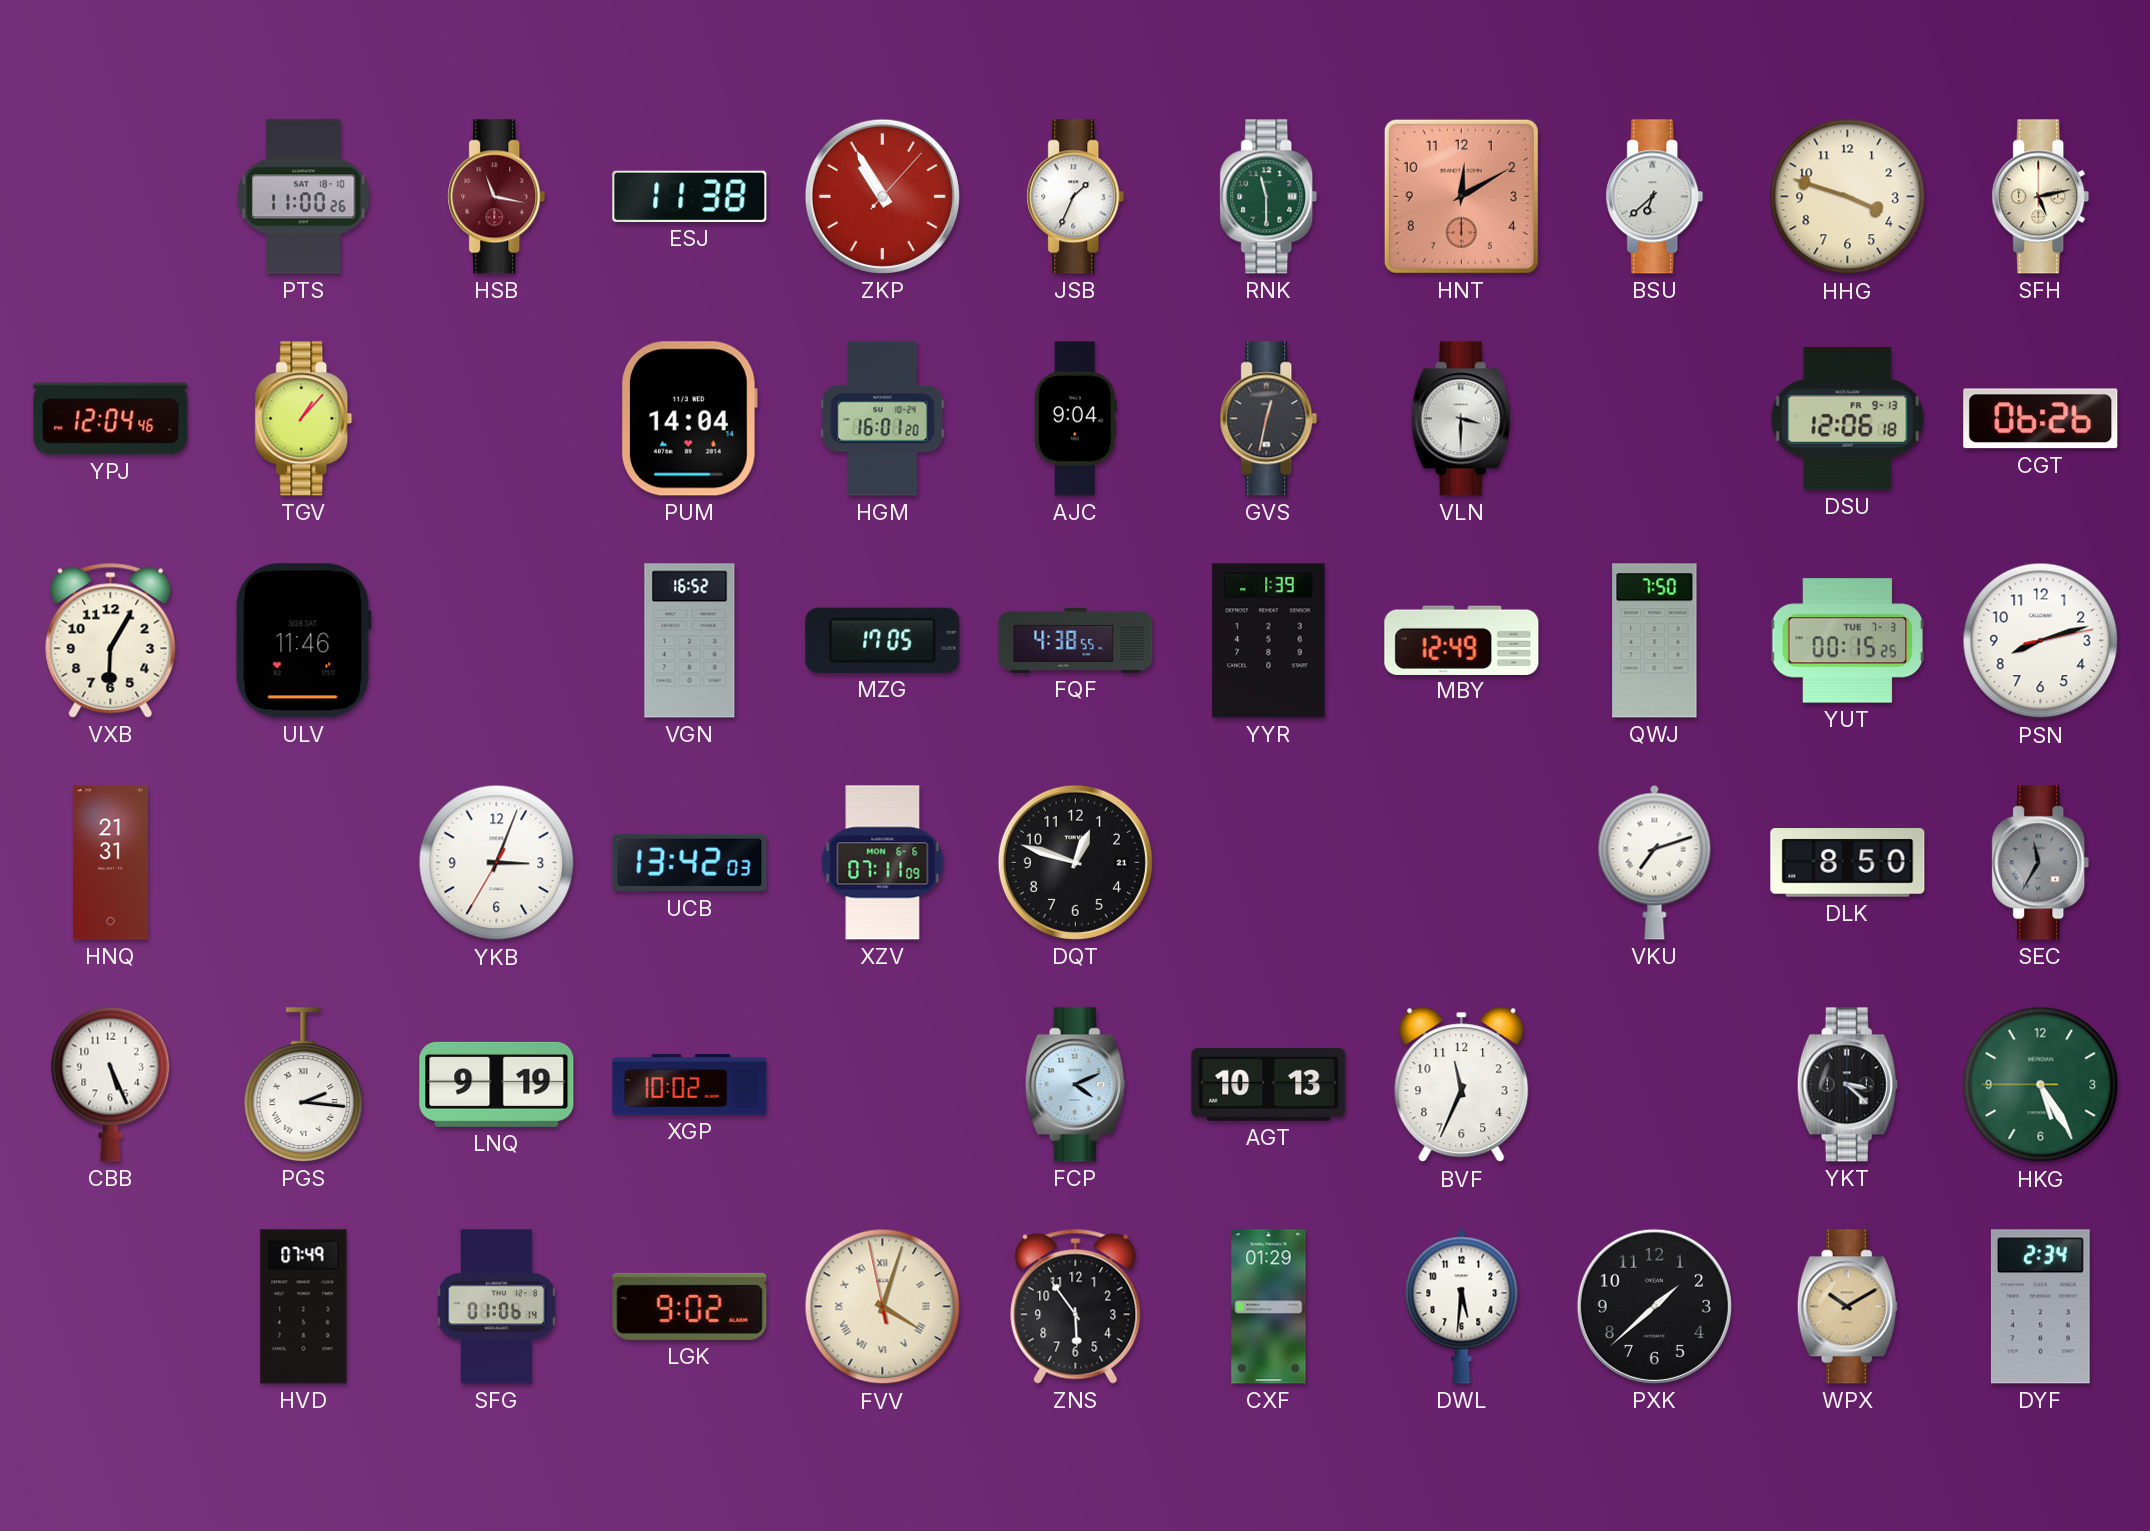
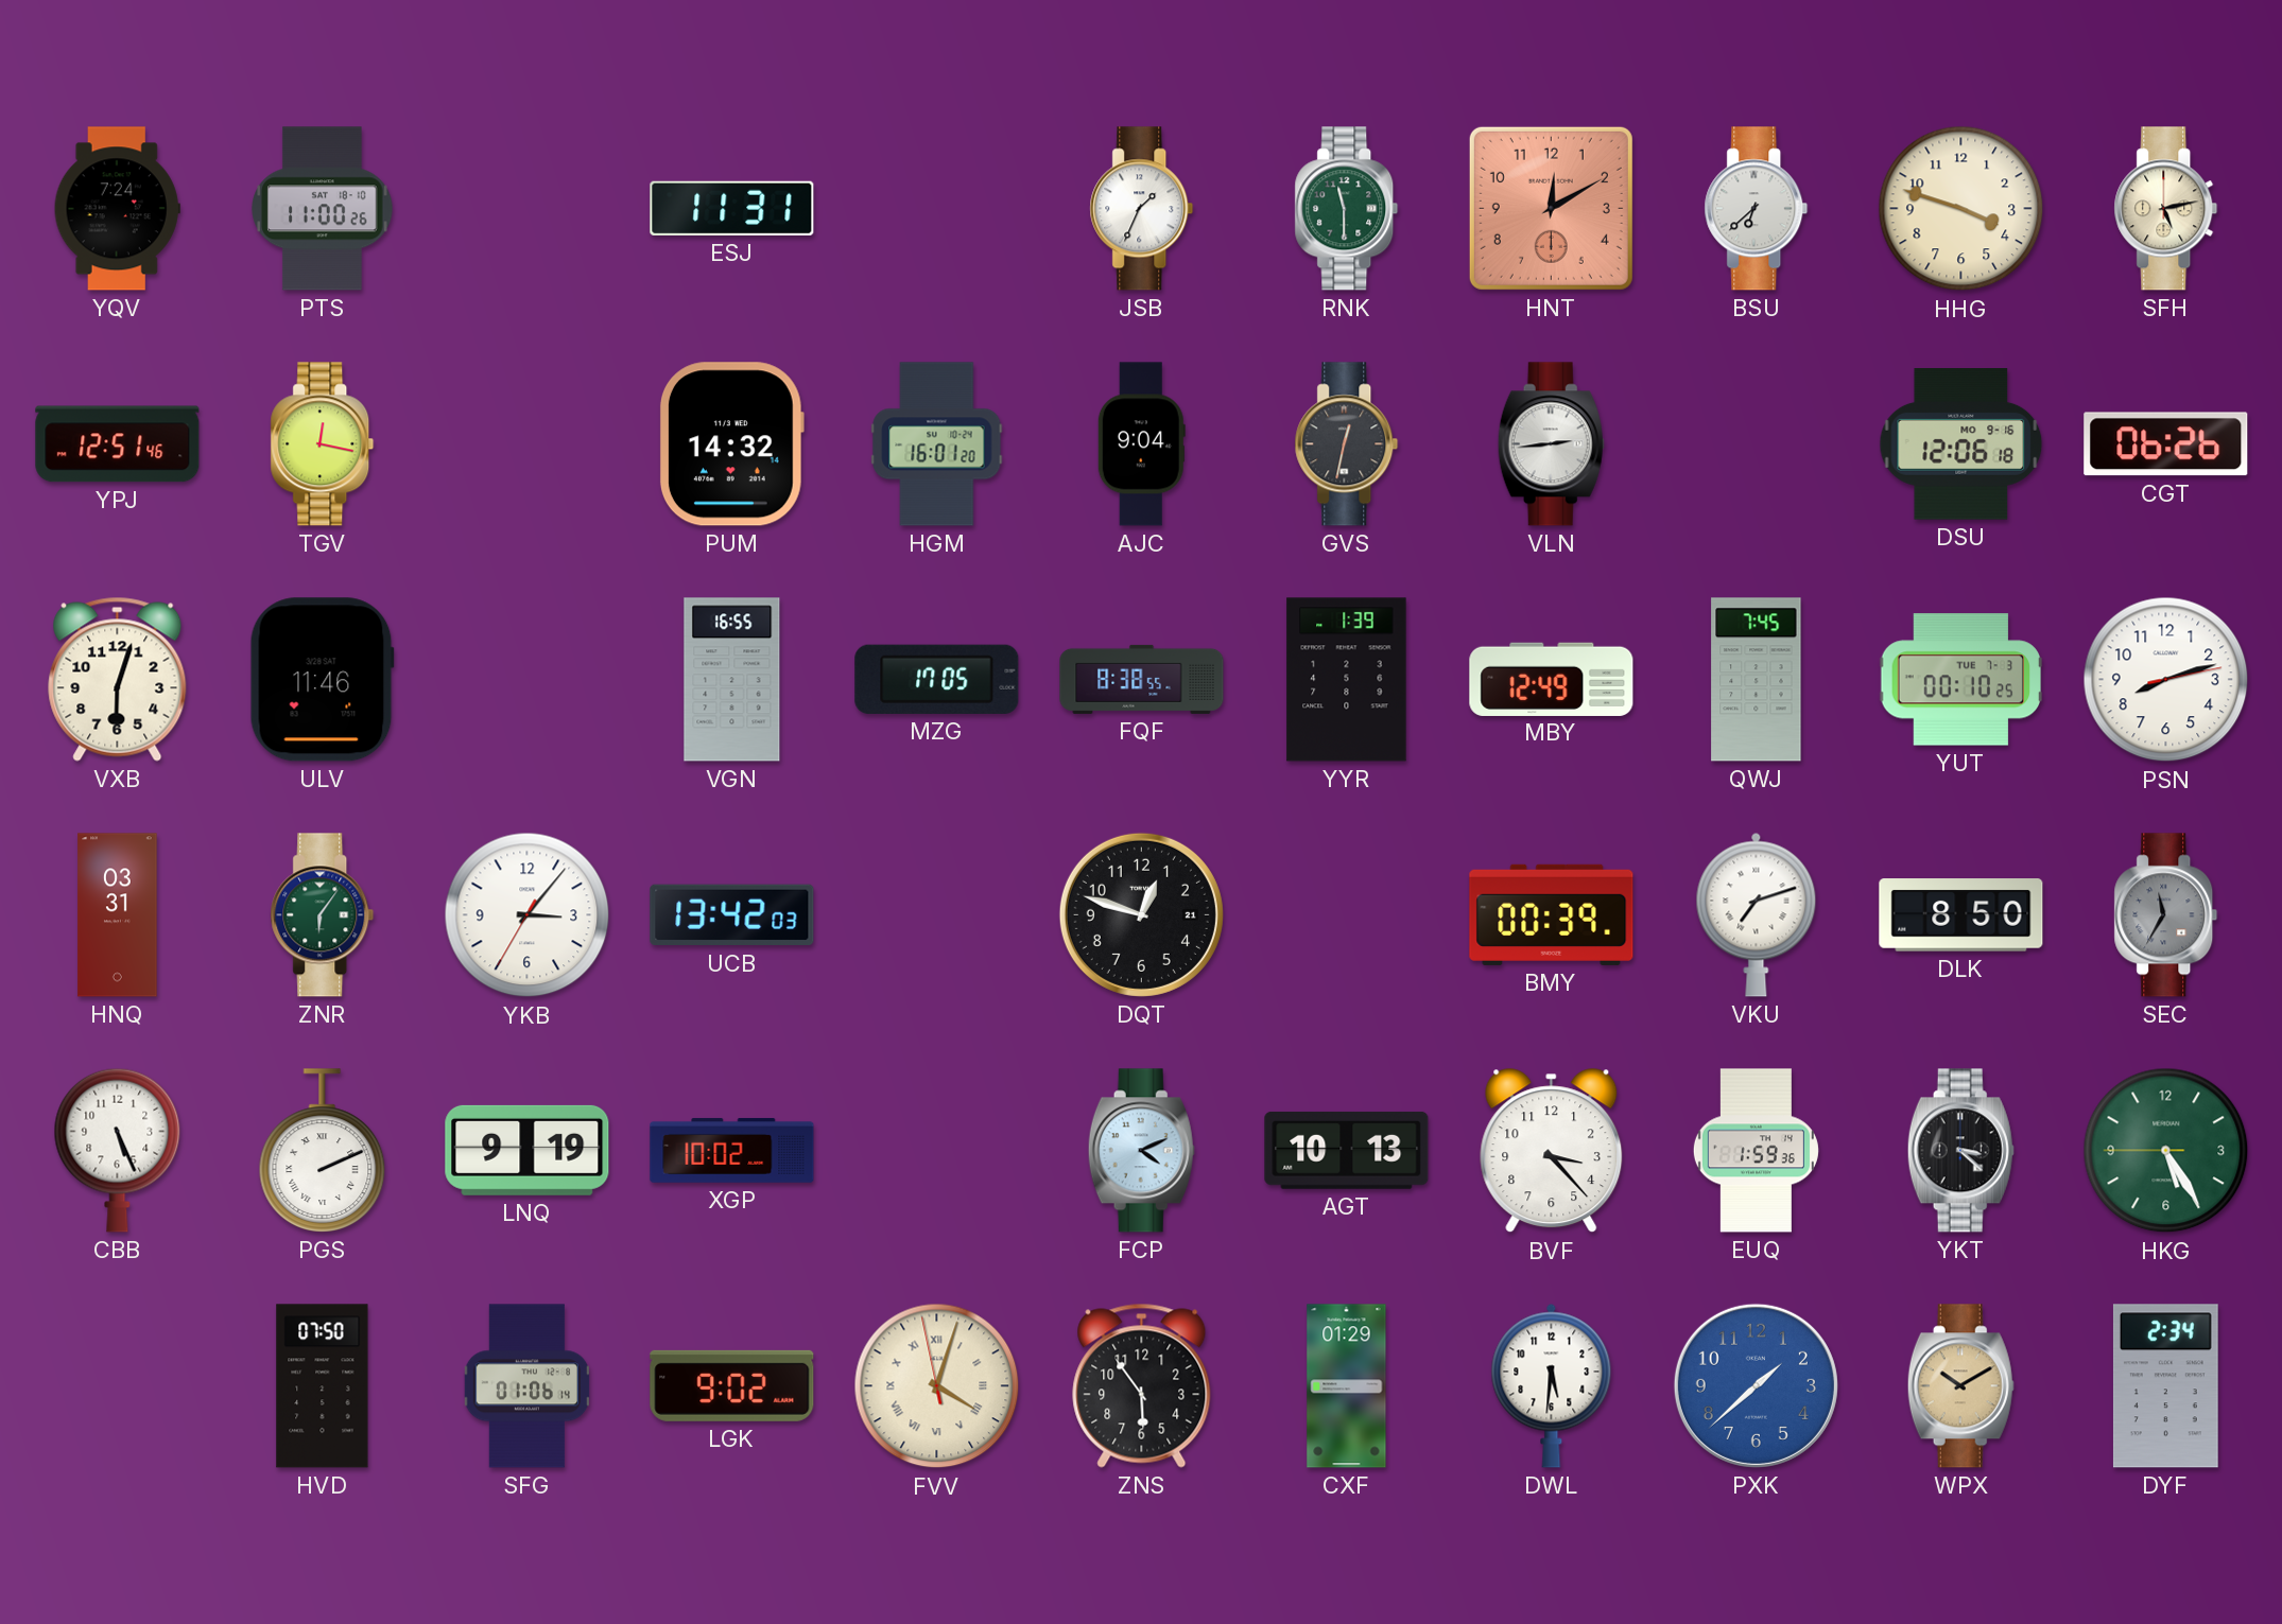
YQV: none -> 7:24 (117, 209)
HSB: 11:17 -> none (497, 197)
ESJ: 11:38 -> 11:31 (732, 208)
ZKP: 10:55 -> none (882, 196)
YPJ: 12:04 -> 12:51 (118, 444)
TGV: 1:07 -> 12:17 (323, 444)
PUM: 14:04 -> 14:32 (731, 444)
VLN: 3:30 -> 2:44 (1551, 444)
DSU date: FR 9-13 -> MO 9-16 (1961, 444)
VXB: 6:05 -> 6:03 (118, 679)
VGN: 16:52 -> 16:55 (732, 680)
FQF: 4:38 -> 8:38 (1142, 679)
QWJ: 7:50 -> 7:45 (1757, 680)
YUT: 00:15 -> 00:10 (1961, 680)
HNQ: 21:31 -> 03:31 (118, 915)
ZNR: none -> 6:06 (323, 915)
YKB: 3:03 -> 3:06 (528, 915)
XZV: 07:11 -> none (883, 863)
BMY: none -> 00:39 (1552, 914)
PGS: 2:16 -> 2:11 (323, 1151)
BVF: 11:34 -> 3:23 (1552, 1151)
EUQ: none -> 1:59 (1756, 1151)
HVD: 07:49 -> 07:50 (323, 1386)
PXK dial: black -> blue (1756, 1385)
